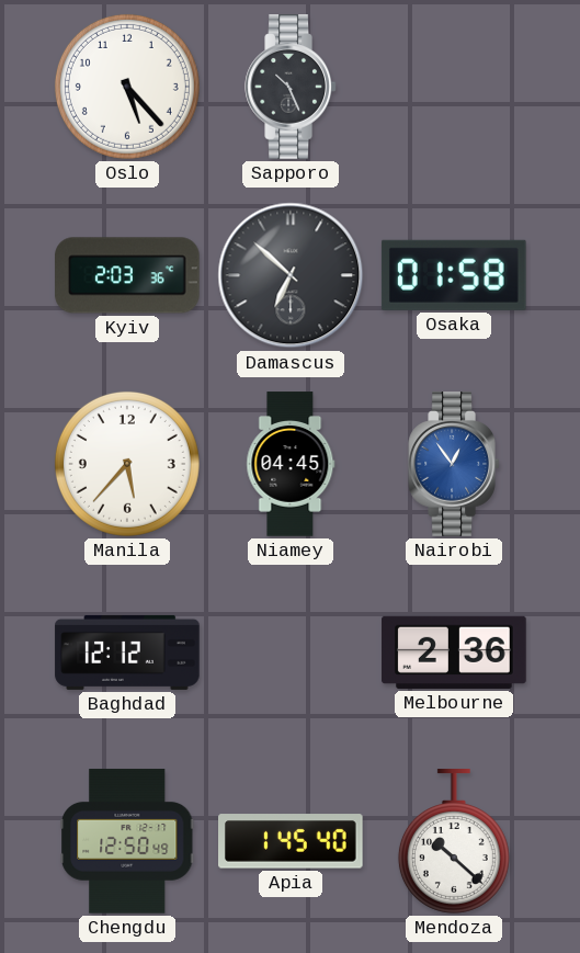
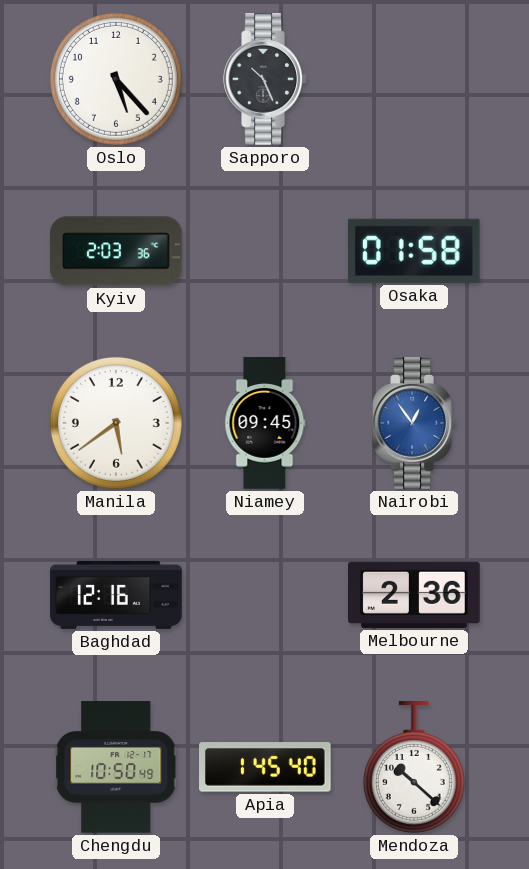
Damascus: 6:52 -> none (291, 275)
Manila: 5:37 -> 5:39 (116, 423)
Niamey: 04:45 -> 09:45 (265, 423)
Baghdad: 12:12 -> 12:16 (116, 595)
Chengdu: 12:50 -> 10:50 (116, 767)
